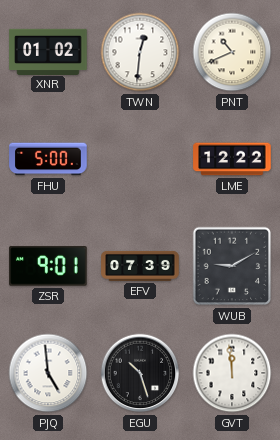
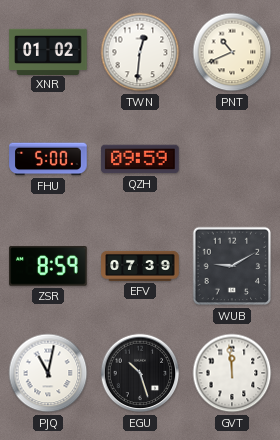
QZH: none -> 09:59 (140, 159)
LME: 12:22 -> none (232, 159)
ZSR: 9:01 -> 8:59 (48, 266)
PJQ: 4:59 -> 11:02 (48, 373)
